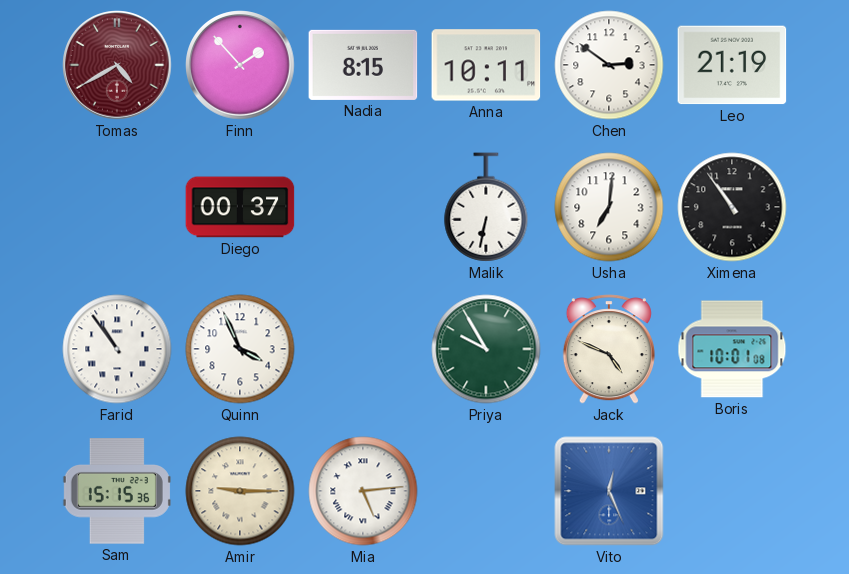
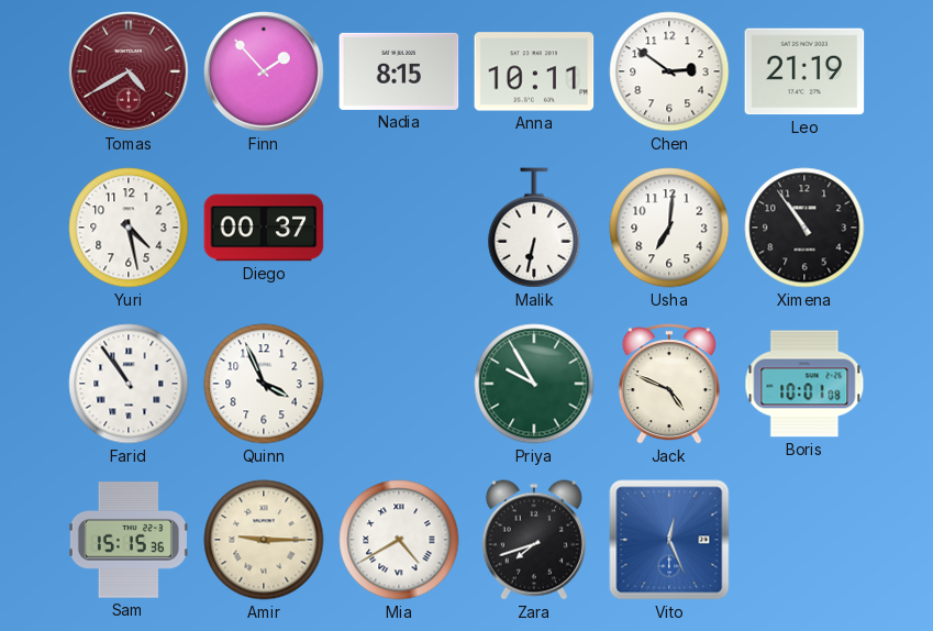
Yuri: none -> 4:28 (129, 228)
Mia: 5:14 -> 4:40 (399, 540)
Zara: none -> 7:42 (534, 540)
